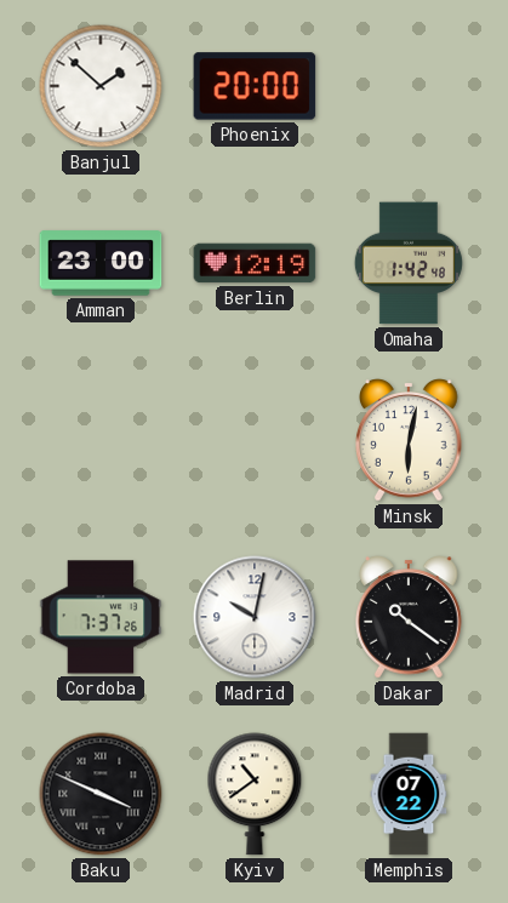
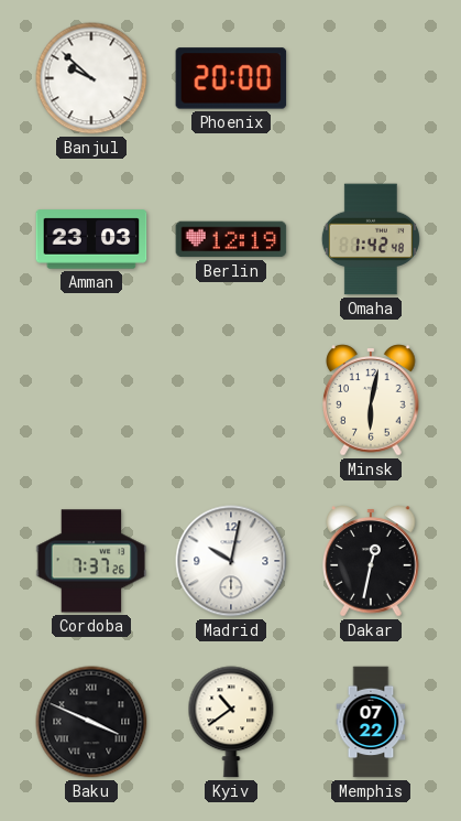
Banjul: 1:52 -> 9:52 (91, 78)
Amman: 23:00 -> 23:03 (91, 239)
Dakar: 10:21 -> 12:32 (371, 561)
